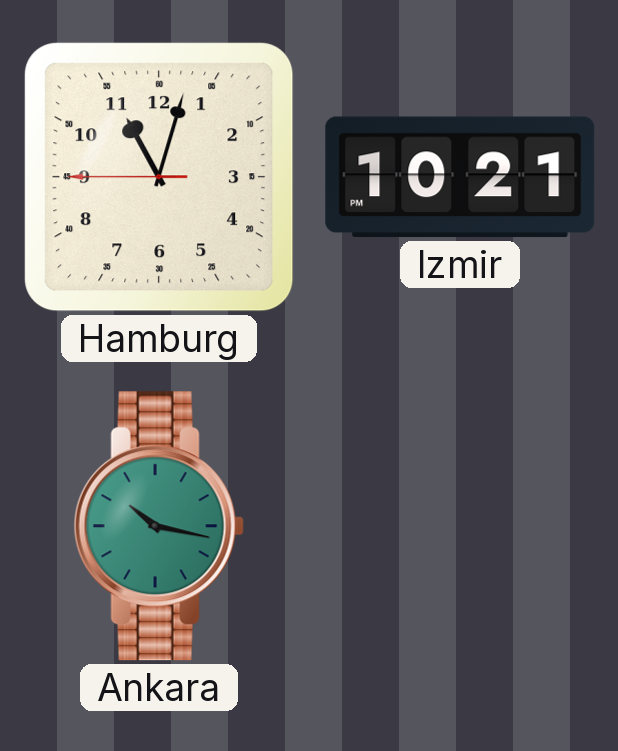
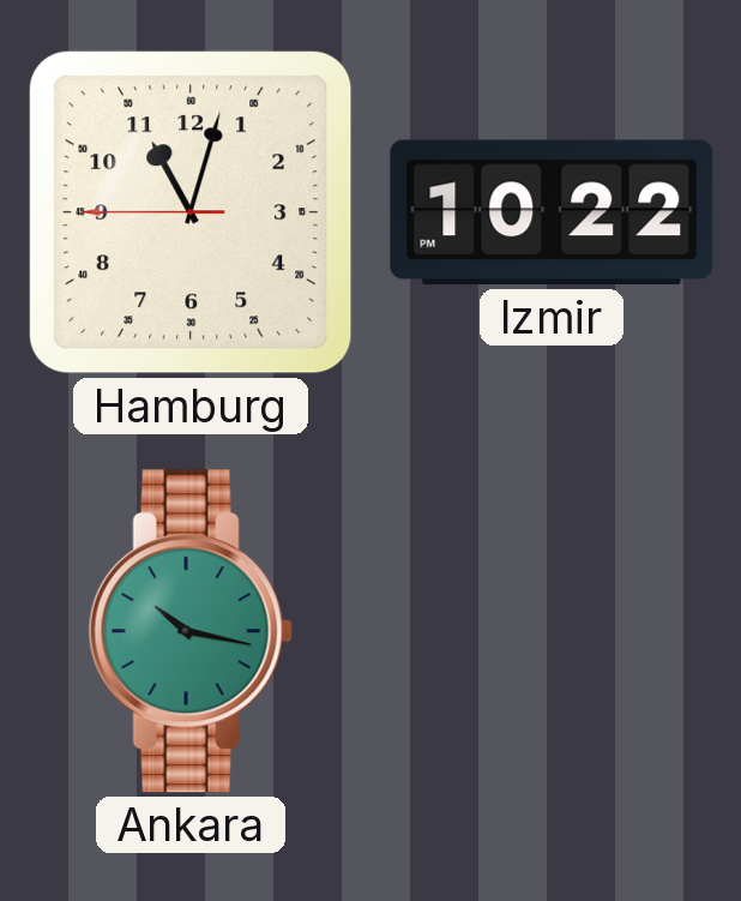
Izmir: 10:21 -> 10:22 (552, 212)
